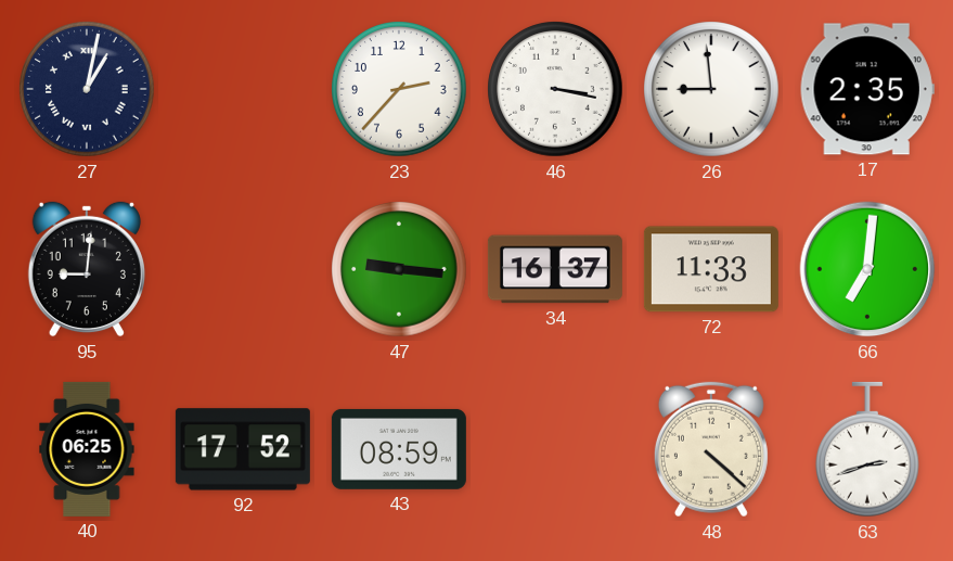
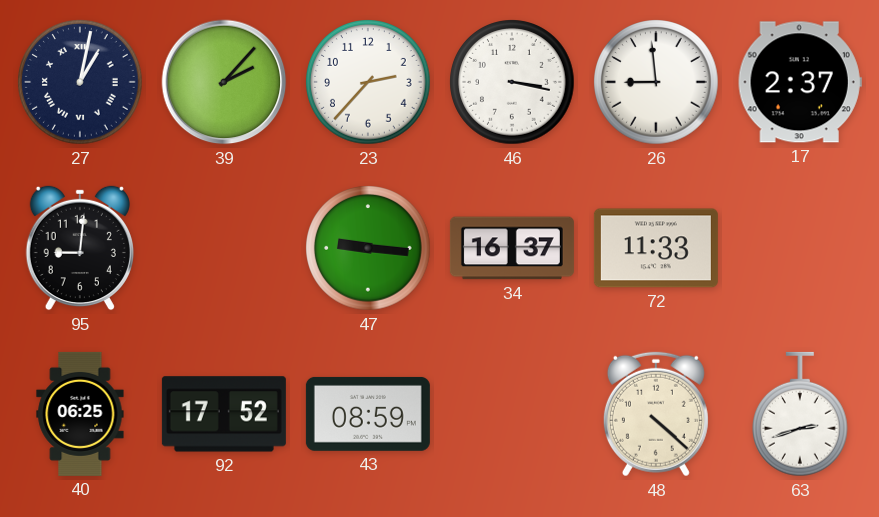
39: none -> 2:07 (224, 82)
17: 2:35 -> 2:37 (800, 82)
66: 7:01 -> none (867, 269)
